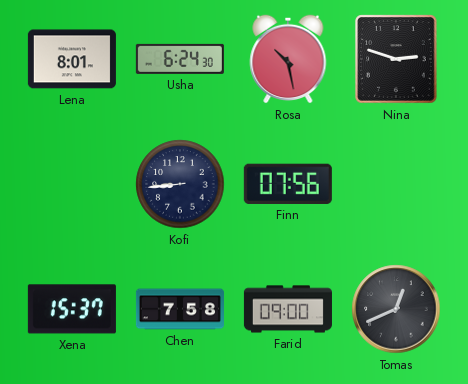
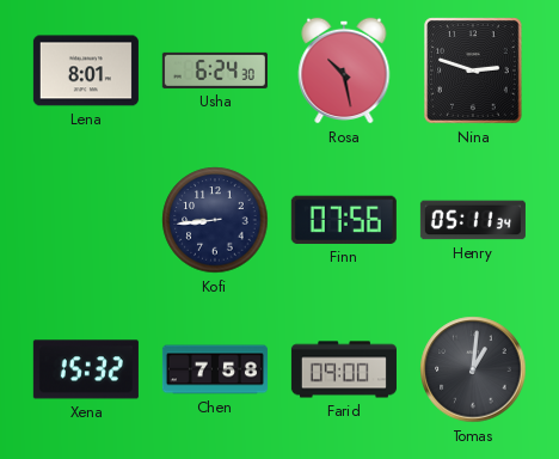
Henry: none -> 05:11 (473, 220)
Xena: 15:37 -> 15:32 (86, 369)
Tomas: 12:41 -> 1:01 (473, 369)
